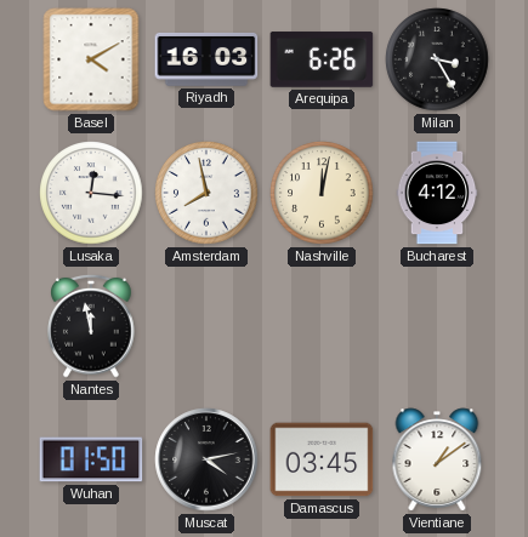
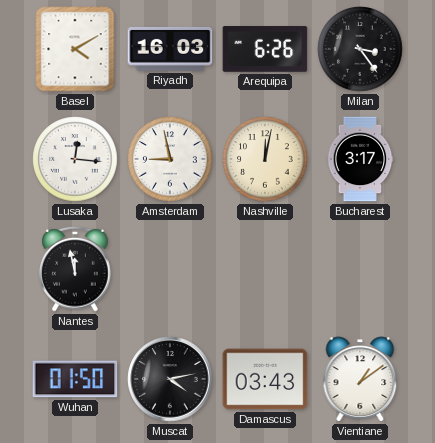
Milan: 3:25 -> 3:24 (360, 49)
Amsterdam: 7:58 -> 8:58 (170, 159)
Bucharest: 4:12 -> 3:17 (360, 159)
Damascus: 03:45 -> 03:43 (265, 379)
